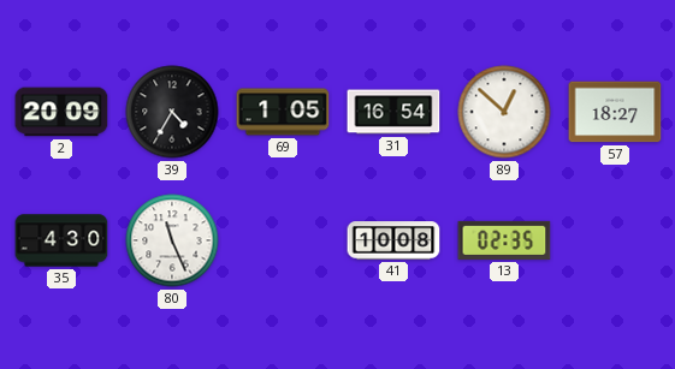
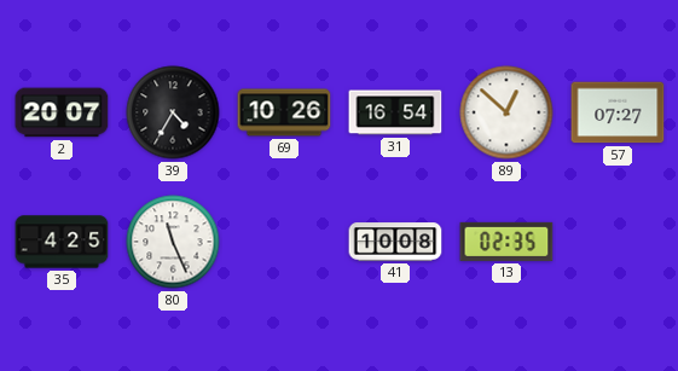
2: 20:09 -> 20:07 (62, 112)
69: 1:05 -> 10:26 (284, 112)
57: 18:27 -> 07:27 (618, 112)
35: 4:30 -> 4:25 (62, 242)
